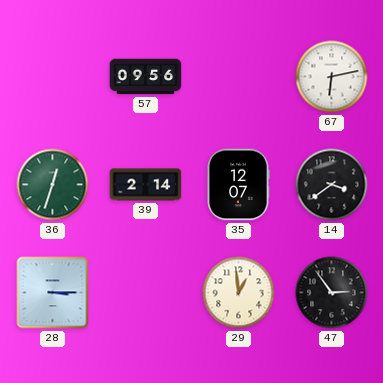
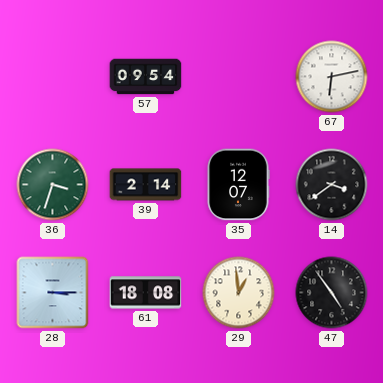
57: 09:56 -> 09:54 (146, 77)
36: 12:33 -> 3:33 (53, 185)
61: none -> 18:08 (146, 293)
47: 2:54 -> 4:54 (332, 293)
